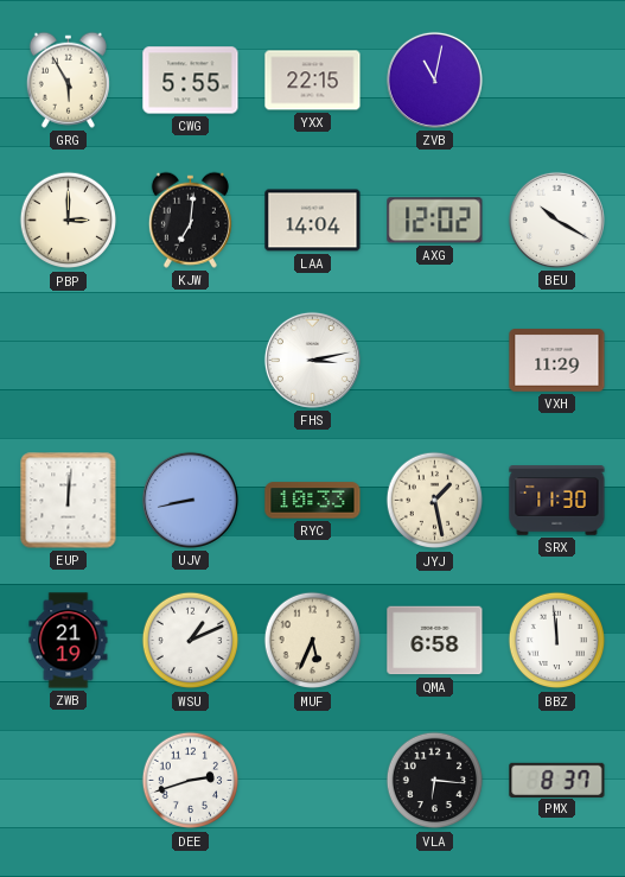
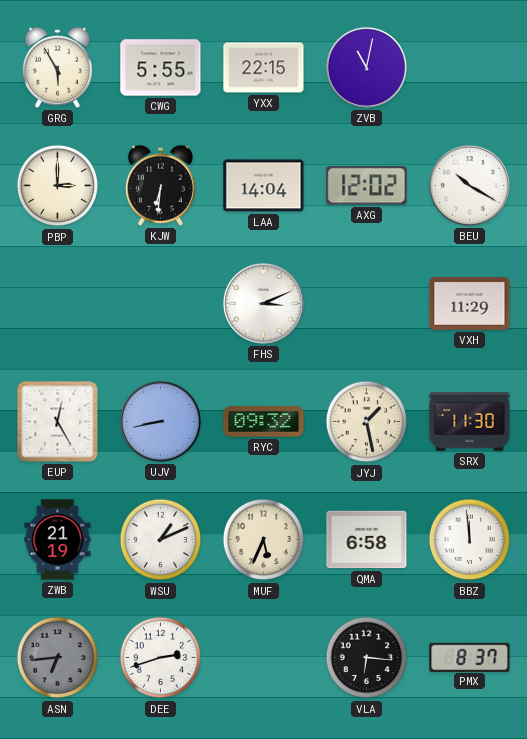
KJW: 7:01 -> 6:31 (160, 185)
FHS: 3:13 -> 3:11 (263, 303)
EUP: 12:01 -> 12:25 (58, 422)
RYC: 10:33 -> 09:32 (264, 422)
ASN: none -> 6:44 (58, 658)
